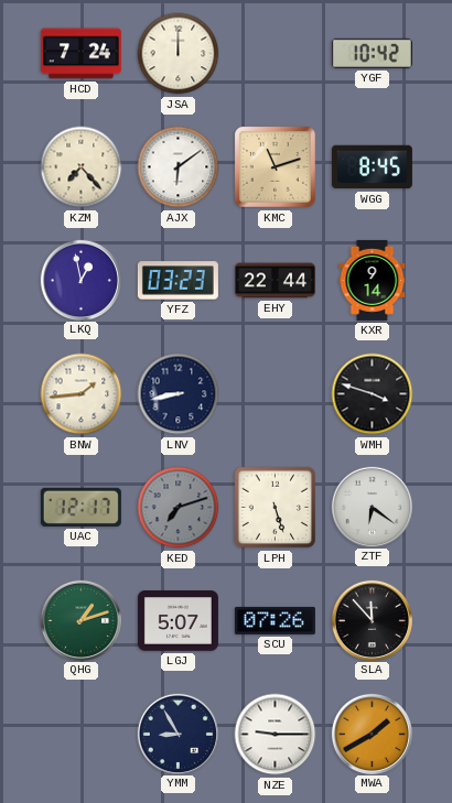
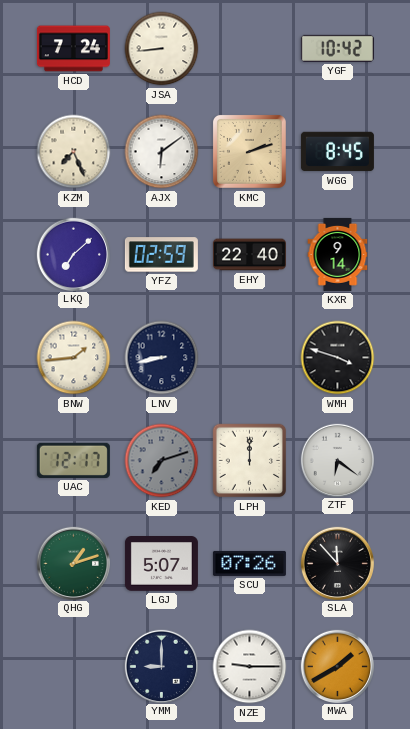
JSA: 12:00 -> 8:44 (162, 49)
KZM: 7:23 -> 7:26 (74, 152)
KMC: 11:12 -> 2:12 (249, 151)
LKQ: 12:58 -> 7:08 (73, 254)
YFZ: 03:23 -> 02:59 (161, 255)
EHY: 22:44 -> 22:40 (249, 255)
LPH: 5:27 -> 12:00 (250, 461)
YMM: 8:55 -> 9:00 (161, 666)
